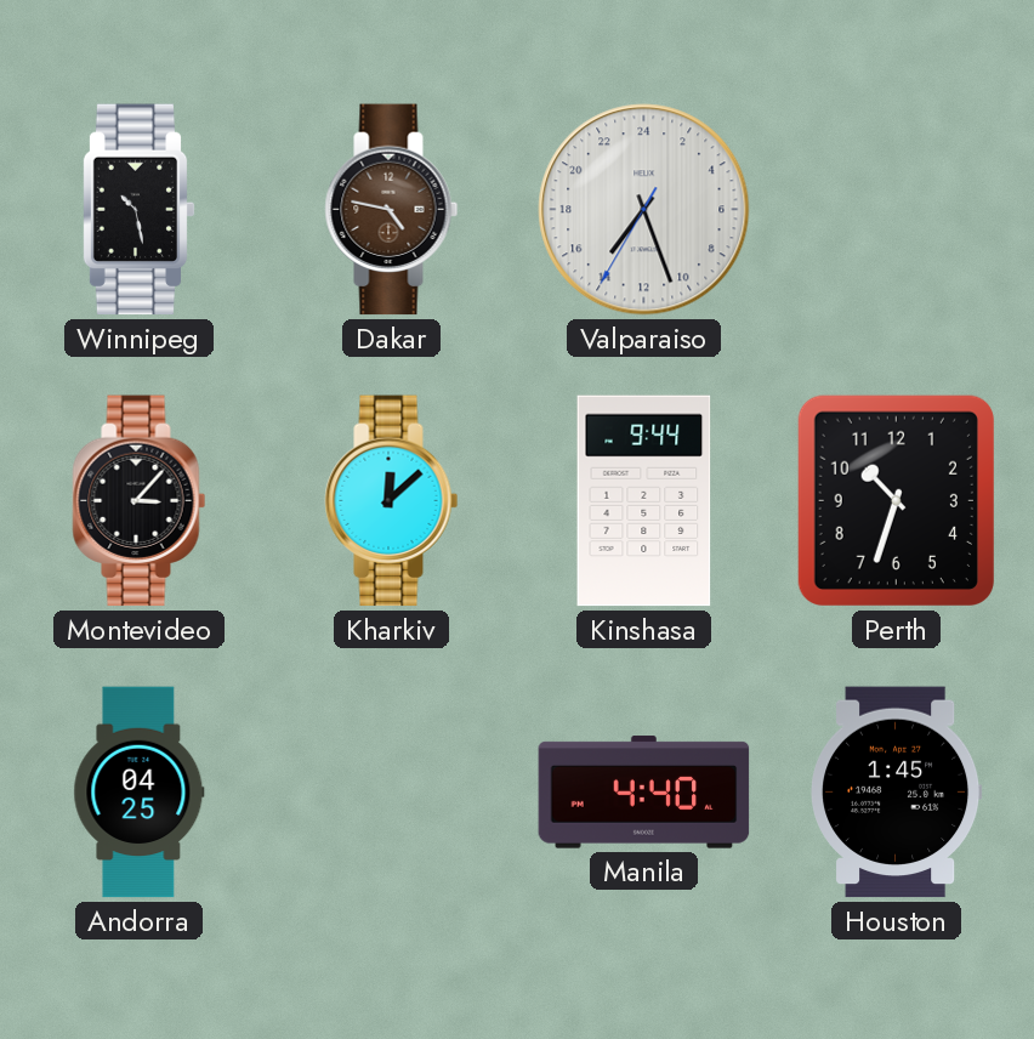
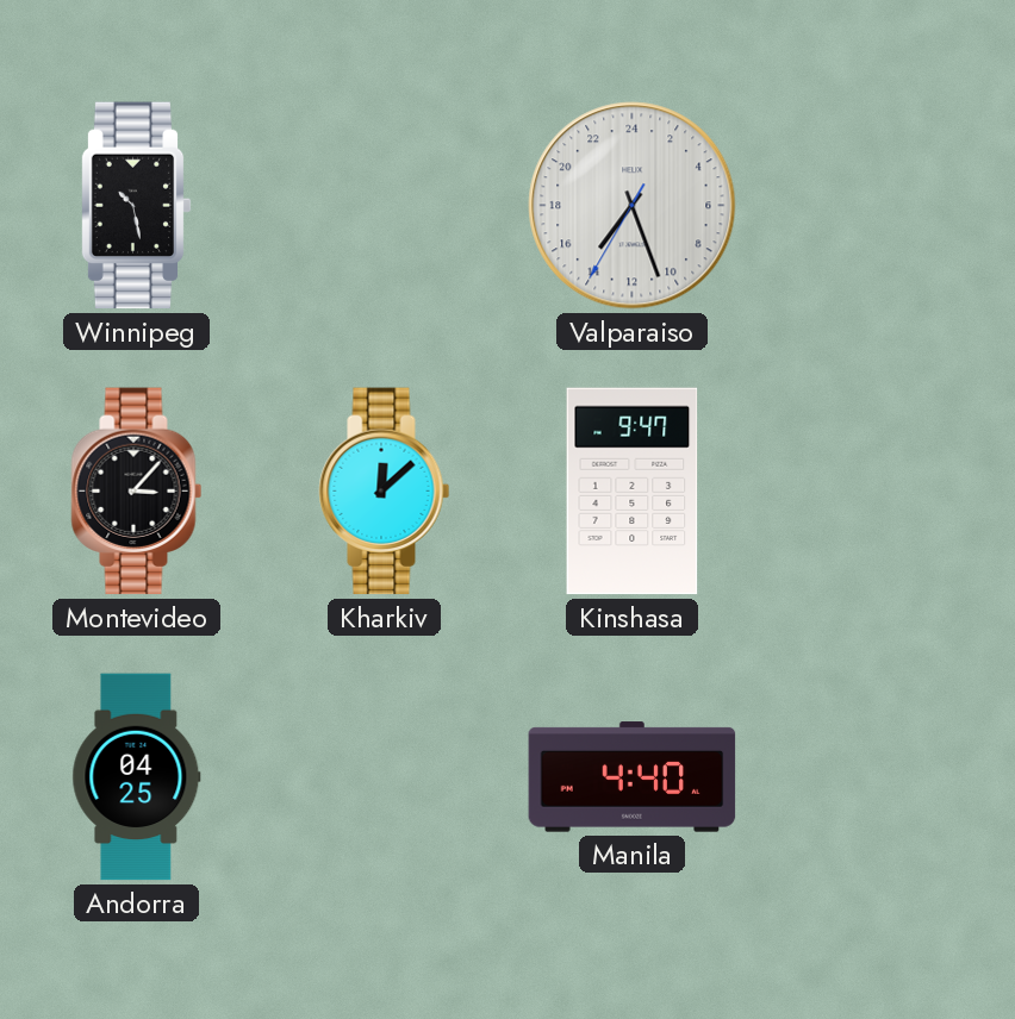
Dakar: 4:47 -> none (392, 210)
Kinshasa: 9:44 -> 9:47 (633, 492)
Perth: 10:33 -> none (896, 500)
Houston: 1:45 -> none (897, 793)
